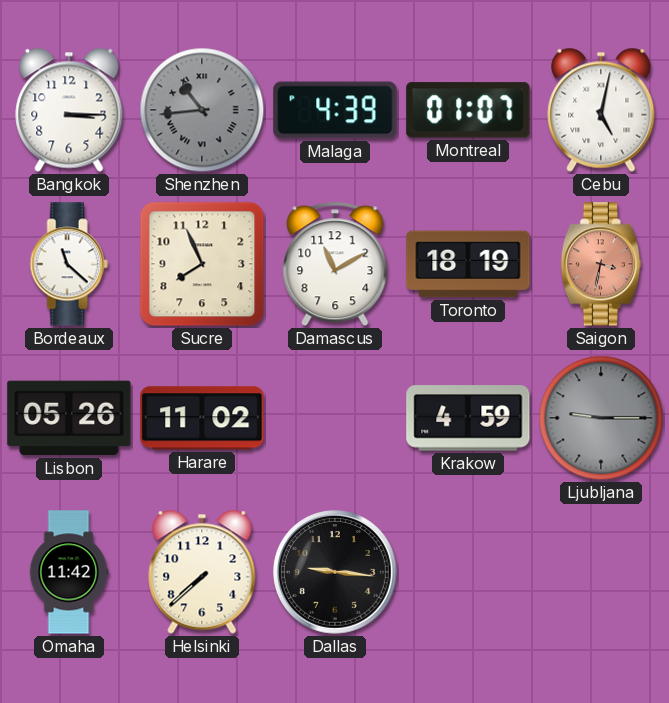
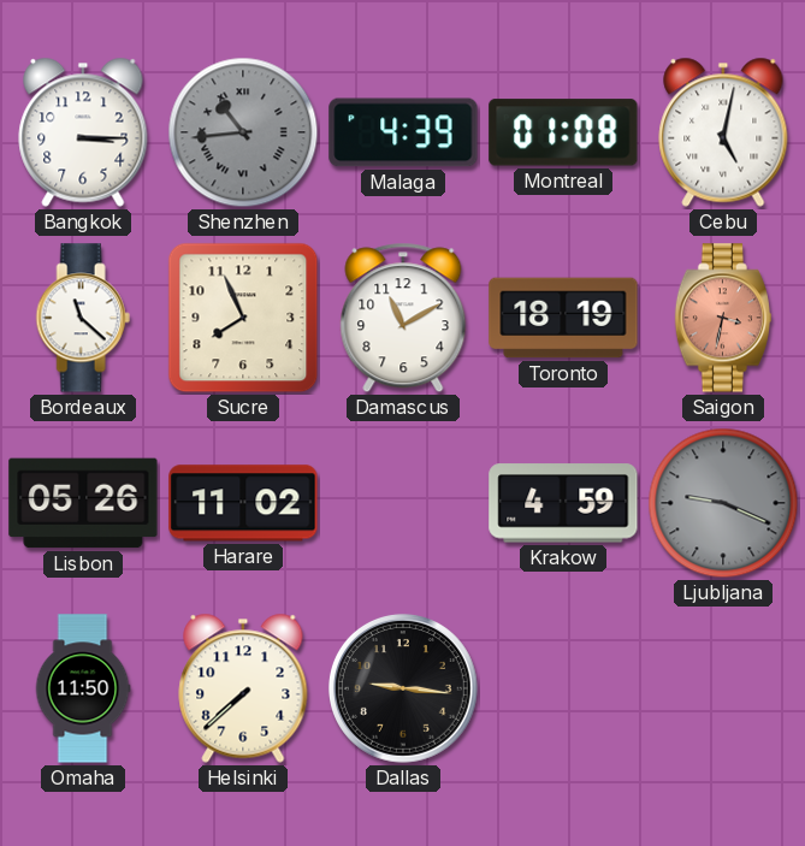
Montreal: 01:07 -> 01:08 (563, 132)
Ljubljana: 9:15 -> 9:19 (723, 503)
Omaha: 11:42 -> 11:50 (83, 688)
